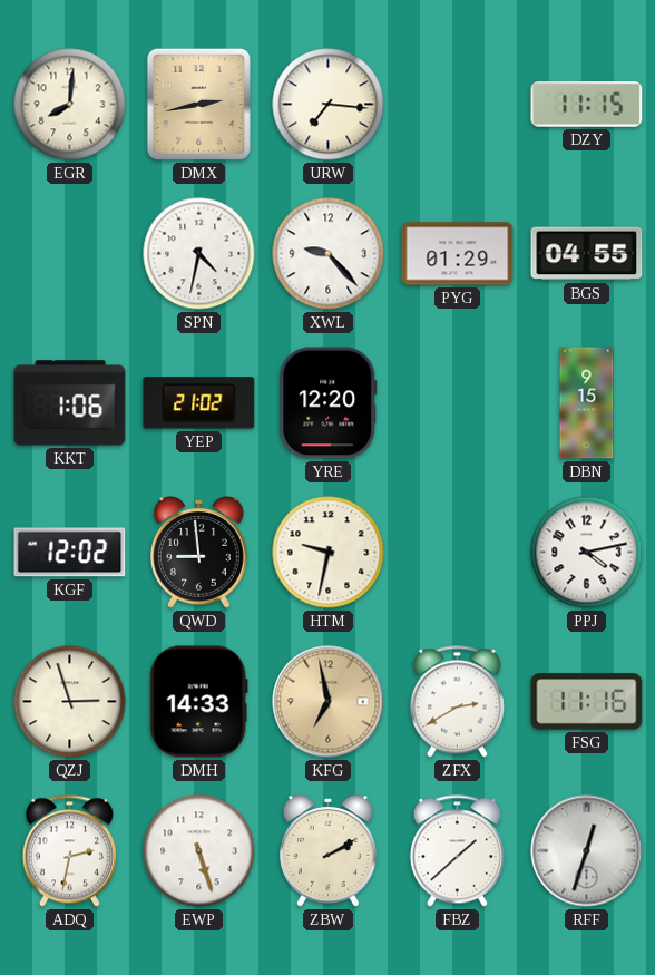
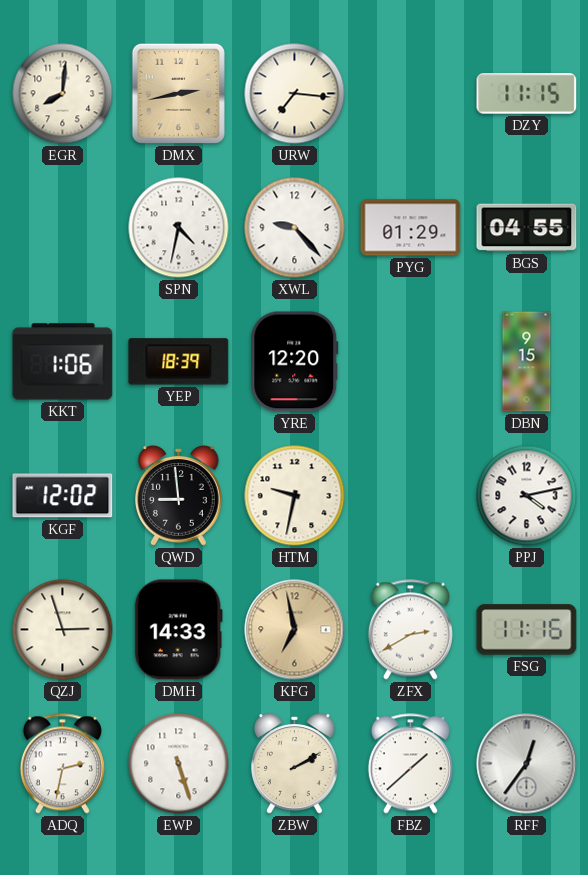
YEP: 21:02 -> 18:39 (179, 362)
RFF: 12:33 -> 12:36 (527, 764)
